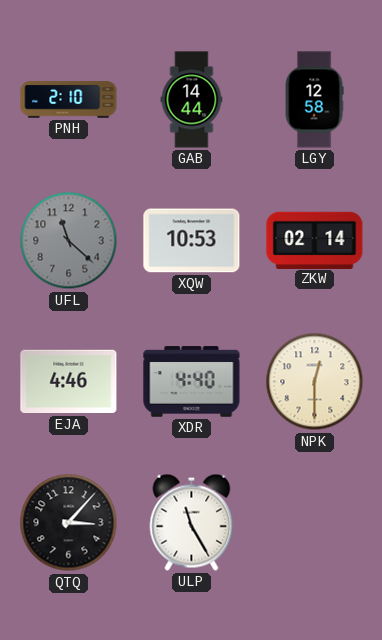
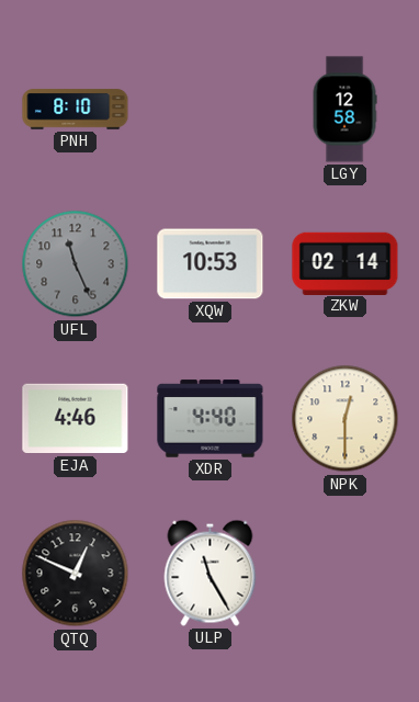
PNH: 2:10 -> 8:10 (76, 110)
GAB: 14:44 -> none (192, 100)
UFL: 11:22 -> 11:26 (76, 264)
QTQ: 3:07 -> 12:49 (76, 574)
